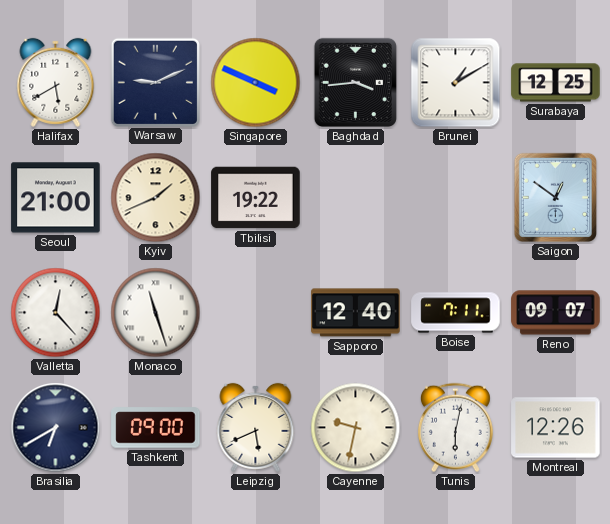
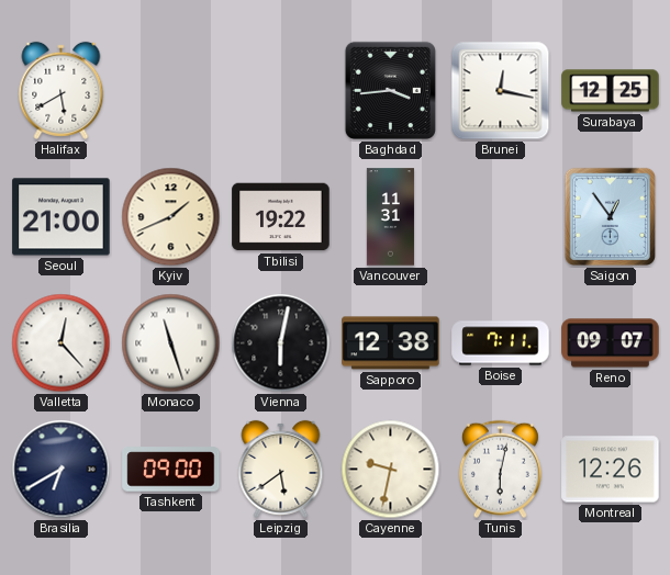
Warsaw: 9:11 -> none (155, 82)
Singapore: 3:49 -> none (256, 83)
Brunei: 1:10 -> 12:17 (501, 91)
Vancouver: none -> 11:31 (390, 217)
Saigon: 12:51 -> 12:54 (610, 216)
Vienna: none -> 6:02 (281, 343)
Sapporo: 12:40 -> 12:38 (391, 343)
Leipzig: 5:41 -> 5:39 (281, 469)
